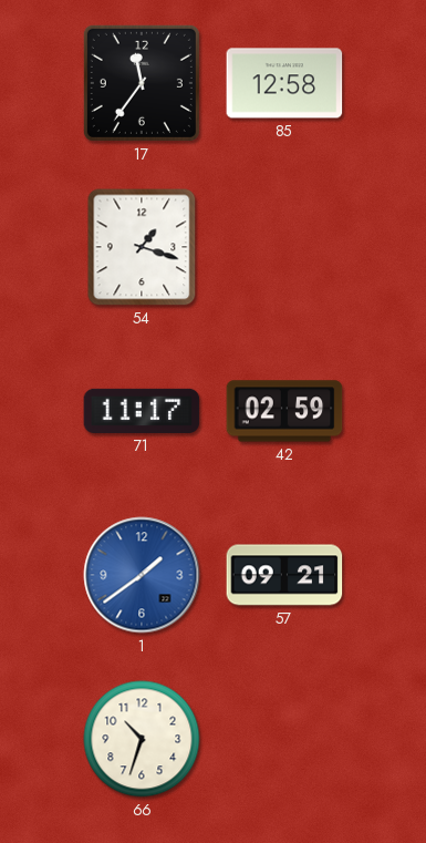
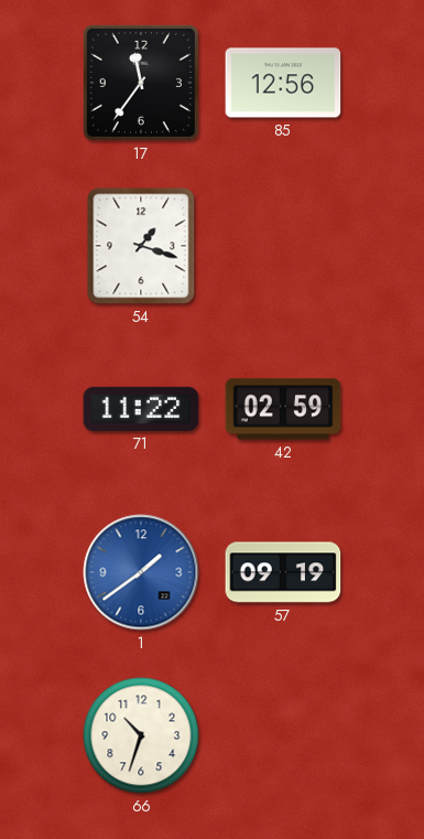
85: 12:58 -> 12:56 (283, 83)
71: 11:17 -> 11:22 (141, 409)
57: 09:21 -> 09:19 (283, 572)
